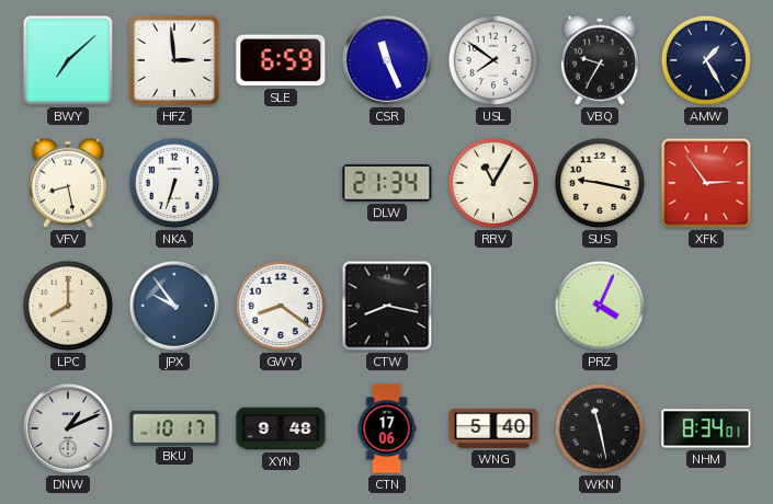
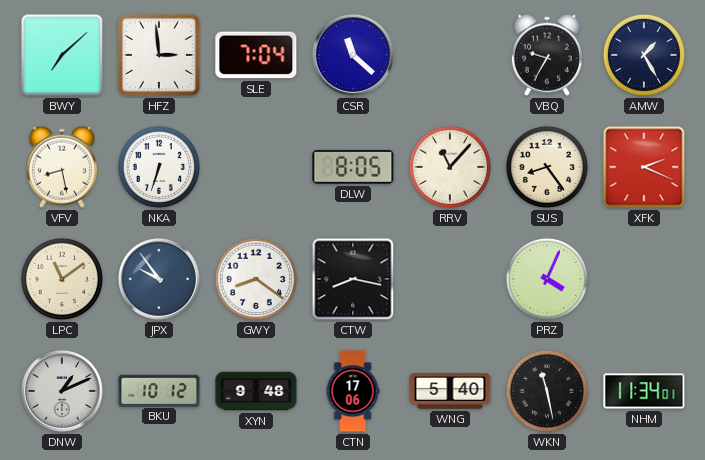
SLE: 6:59 -> 7:04 (256, 55)
CSR: 11:26 -> 11:22 (353, 55)
USL: 7:51 -> none (493, 60)
DLW: 21:34 -> 8:05 (353, 167)
RRV: 11:05 -> 11:07 (450, 167)
SUS: 9:17 -> 8:24 (547, 167)
XFK: 2:54 -> 2:19 (644, 167)
LPC: 8:00 -> 11:09 (62, 279)
BKU: 10:17 -> 10:12 (159, 390)
NHM: 8:34 -> 11:34 (644, 391)
